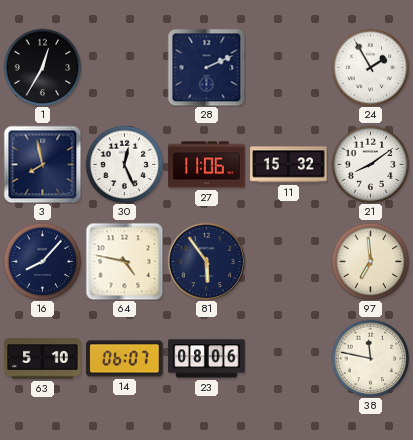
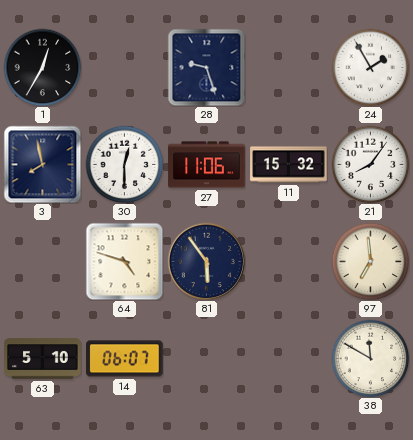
28: 2:11 -> 9:27 (206, 67)
30: 12:26 -> 12:30 (124, 164)
21: 8:09 -> 8:06 (370, 164)
16: 8:07 -> none (42, 261)
64: 4:47 -> 4:48 (124, 261)
23: 08:06 -> none (207, 359)
38: 11:47 -> 11:50 (370, 358)
